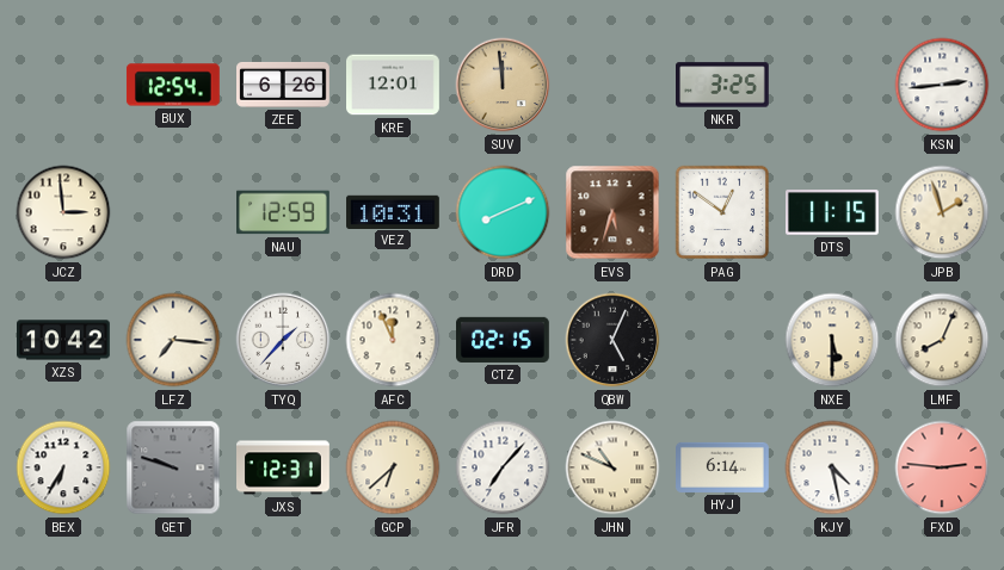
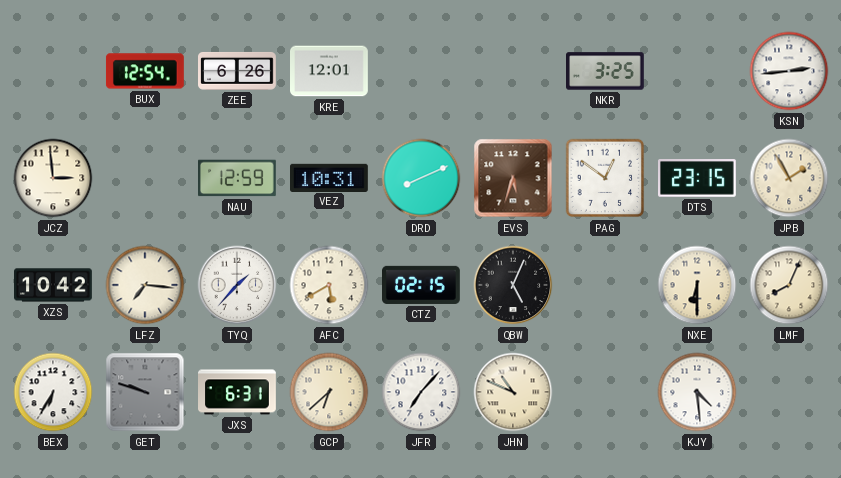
SUV: 11:59 -> none (503, 85)
DTS: 11:15 -> 23:15 (698, 178)
JPB: 1:57 -> 1:55 (789, 178)
AFC: 11:56 -> 5:40 (329, 285)
NXE: 5:30 -> 6:30 (697, 285)
JXS: 12:31 -> 6:31 (238, 392)
HYJ: 6:14 -> none (723, 467)
KJY: 4:28 -> 4:29 (697, 392)
FXD: 2:46 -> none (942, 467)
